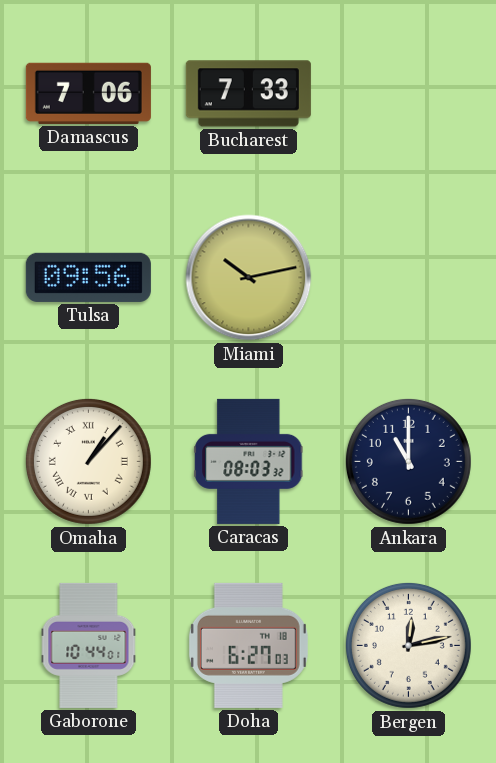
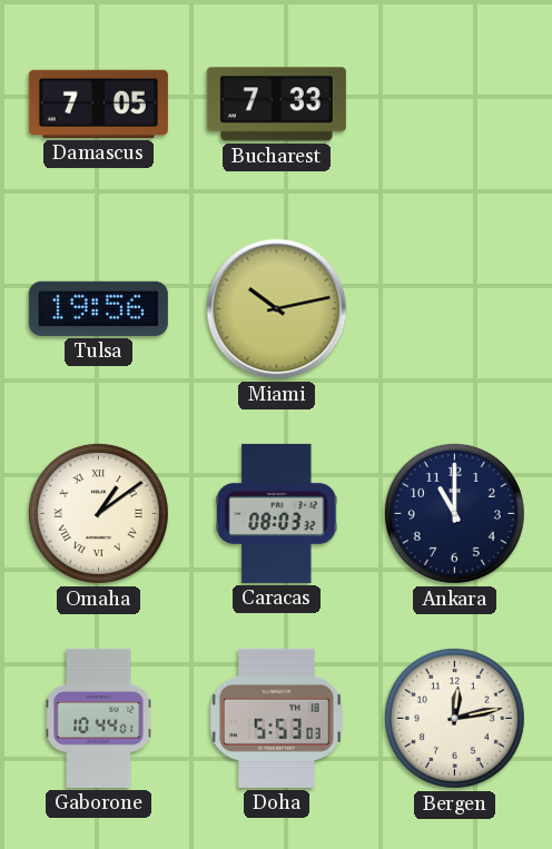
Damascus: 7:06 -> 7:05 (98, 103)
Tulsa: 09:56 -> 19:56 (98, 308)
Omaha: 1:07 -> 1:09 (98, 513)
Doha: 6:27 -> 5:53 (276, 718)
